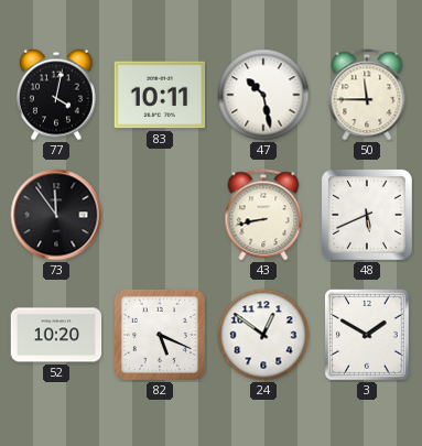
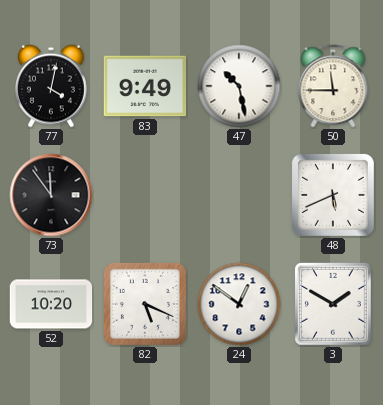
83: 10:11 -> 9:49 (145, 86)
43: 8:43 -> none (263, 215)
